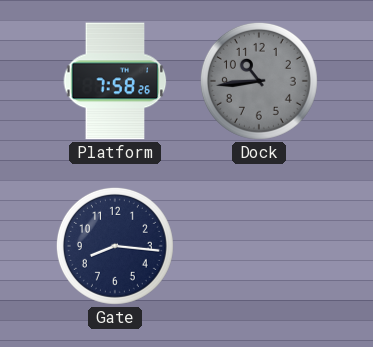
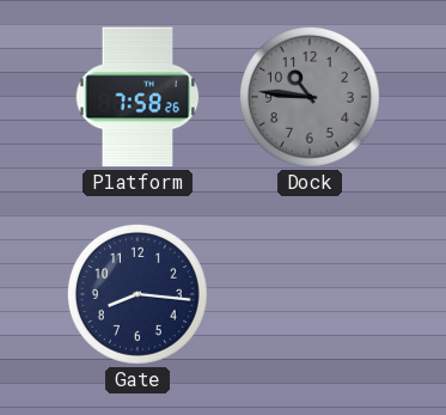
Dock: 10:44 -> 10:46 (310, 97)
